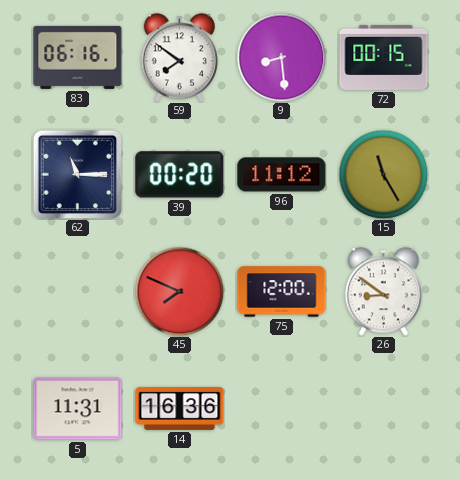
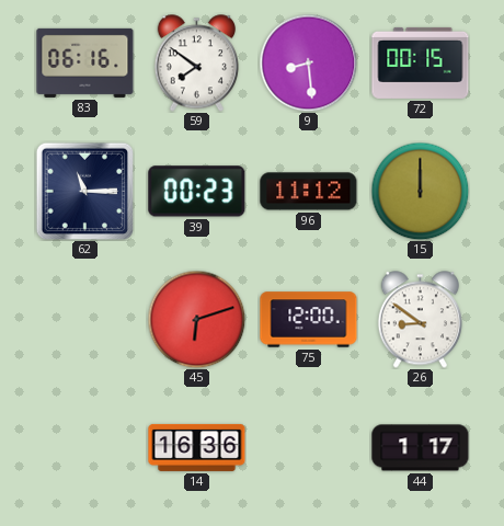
39: 00:20 -> 00:23 (197, 192)
15: 11:25 -> 12:00 (420, 191)
45: 7:49 -> 6:12 (196, 319)
5: 11:31 -> none (78, 409)
44: none -> 1:17 (421, 448)
